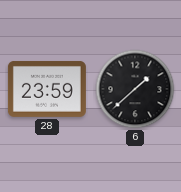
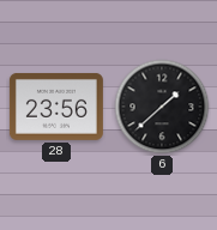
28: 23:59 -> 23:56 (56, 107)
